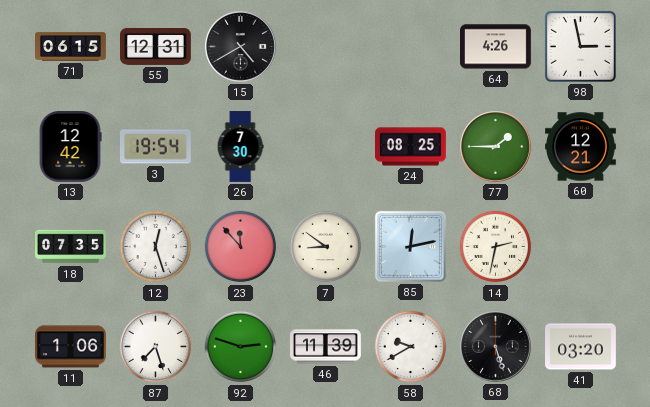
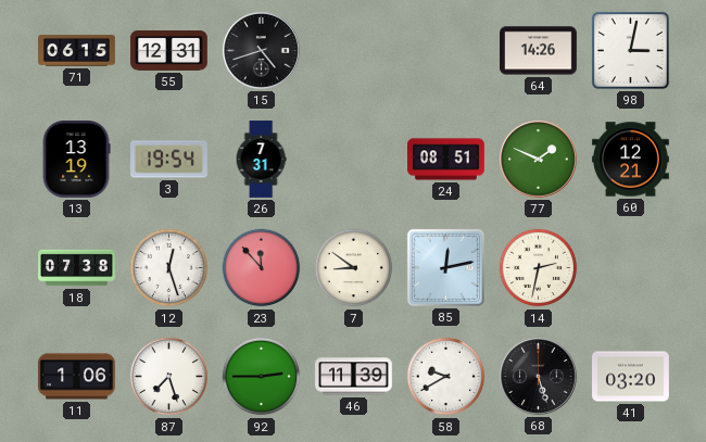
15: 4:40 -> 4:42 (262, 51)
64: 4:26 -> 14:26 (539, 51)
98: 2:58 -> 3:02 (630, 50)
13: 12:42 -> 13:19 (76, 160)
26: 7:30 -> 7:31 (261, 160)
24: 08:25 -> 08:51 (446, 160)
77: 1:45 -> 1:49 (539, 160)
18: 07:35 -> 07:38 (77, 268)
92: 2:48 -> 2:45 (262, 377)
